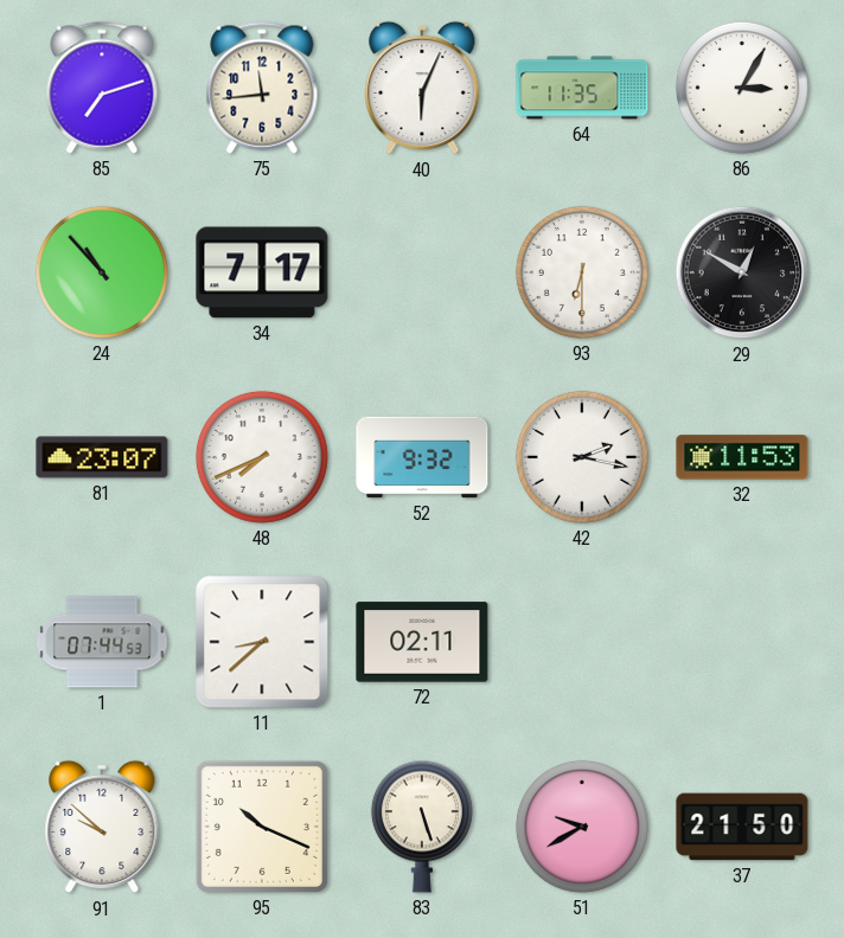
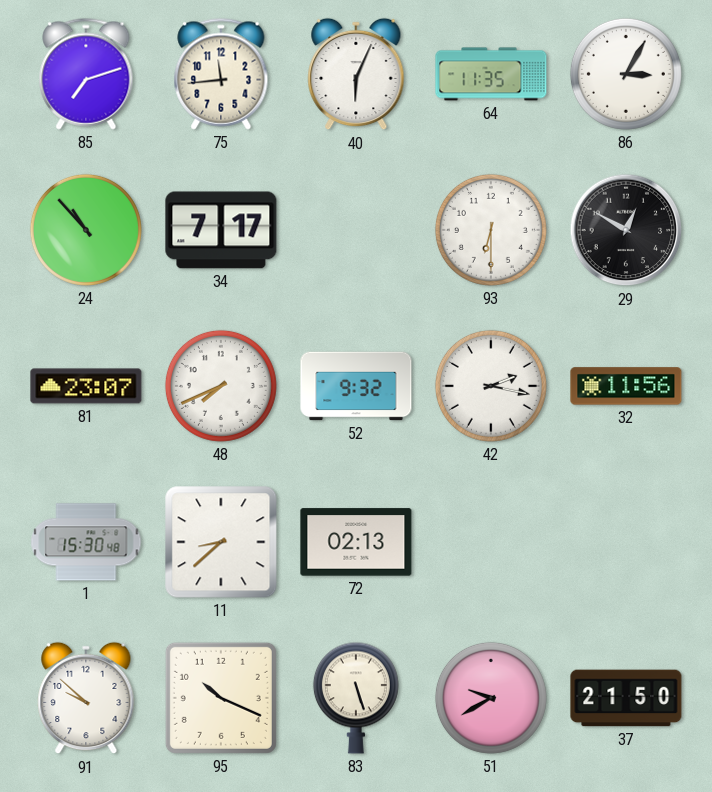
32: 11:53 -> 11:56 (626, 386)
1: 07:44 -> 15:30 (86, 542)
72: 02:11 -> 02:13 (356, 542)
